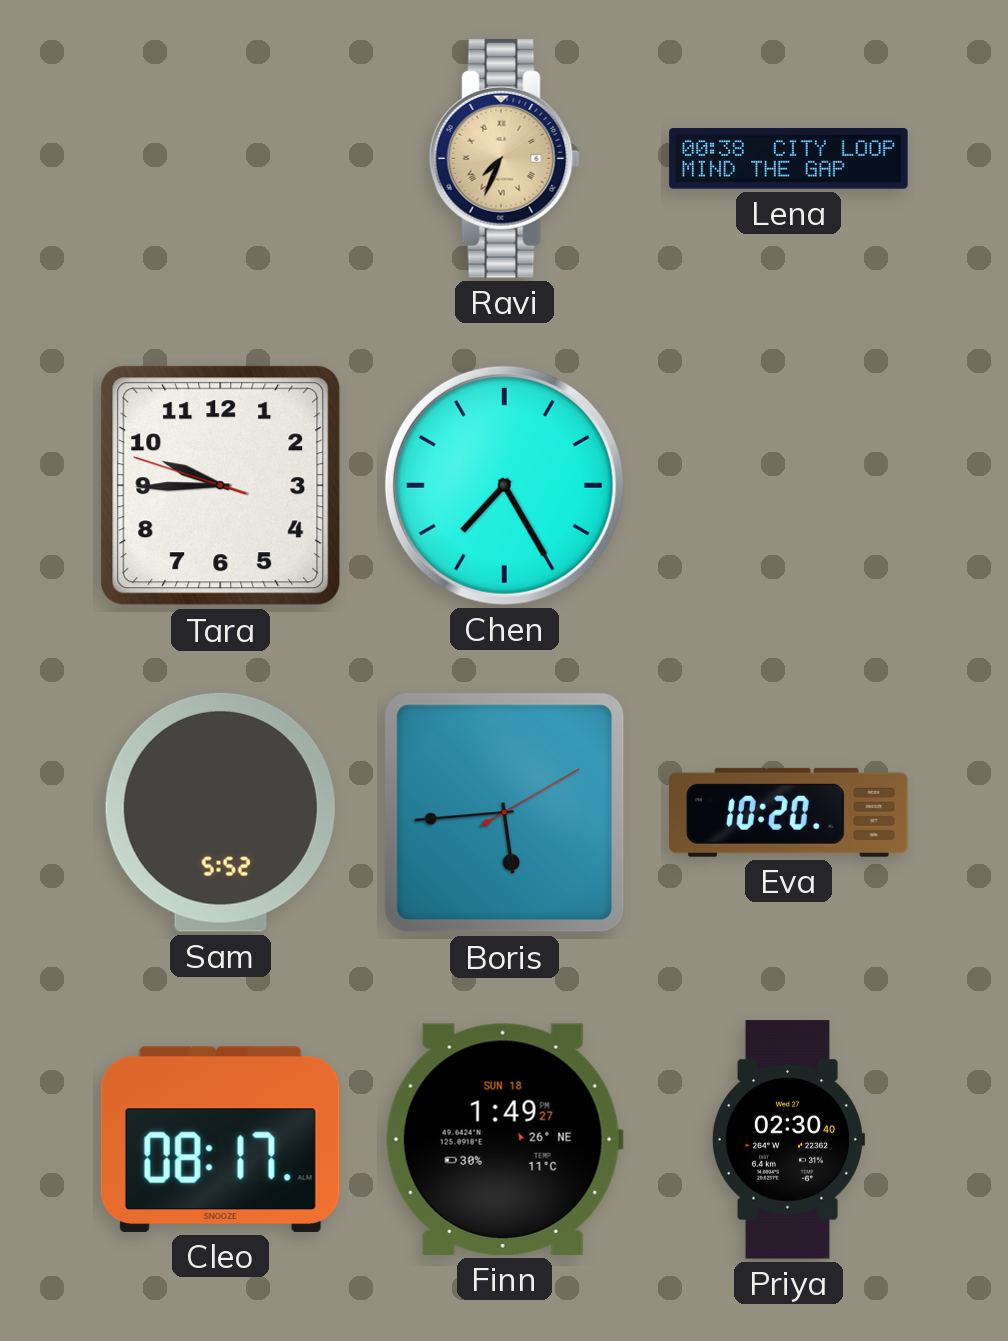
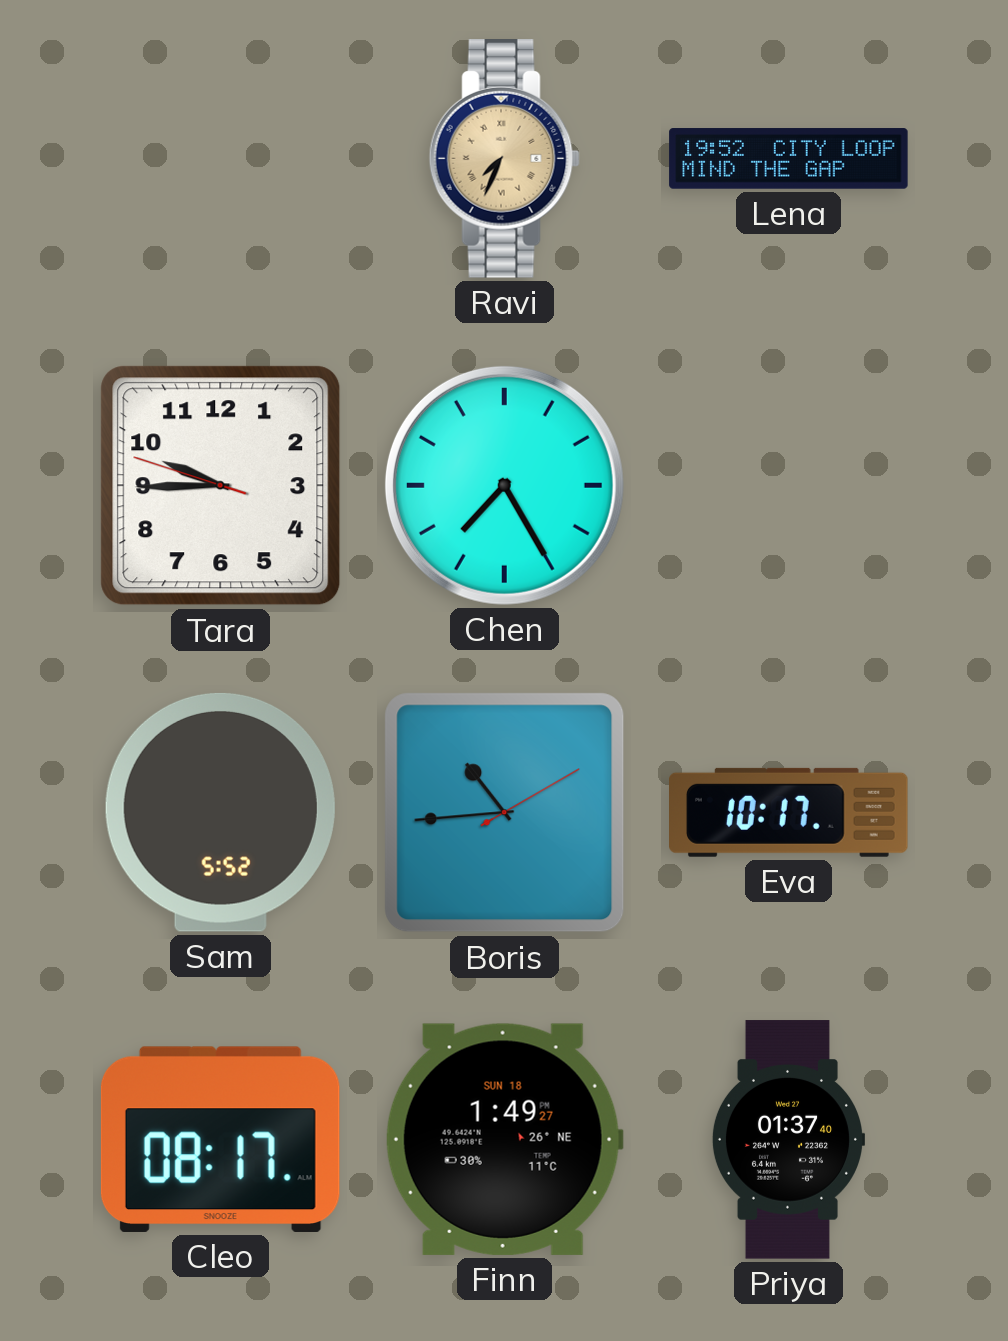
Lena: 00:38 -> 19:52 (789, 159)
Boris: 5:44 -> 10:44 (505, 813)
Eva: 10:20 -> 10:17 (789, 812)
Priya: 02:30 -> 01:37 (787, 1140)
